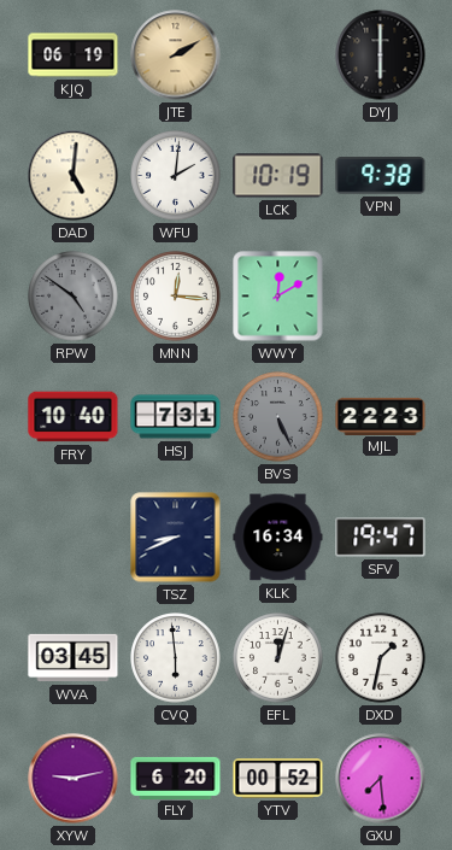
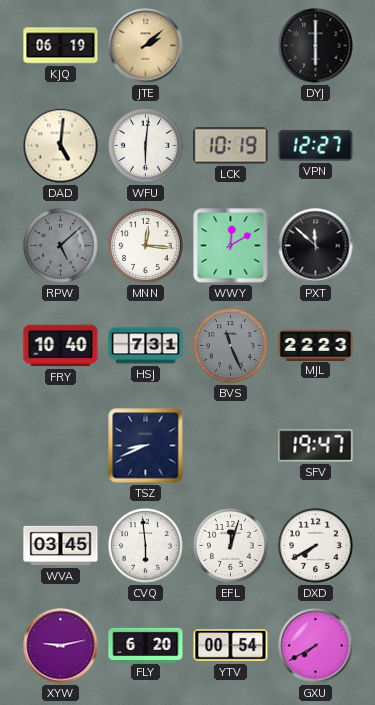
JTE: 2:10 -> 2:08 (146, 46)
WFU: 2:01 -> 6:01 (146, 146)
VPN: 9:38 -> 12:27 (316, 146)
RPW: 4:51 -> 5:08 (61, 246)
PXT: none -> 11:52 (316, 246)
BVS: 5:26 -> 11:26 (231, 346)
KLK: 16:34 -> none (278, 538)
DXD: 1:32 -> 7:40 (316, 546)
YTV: 00:52 -> 00:54 (231, 646)
GXU: 7:29 -> 7:40 (316, 646)
